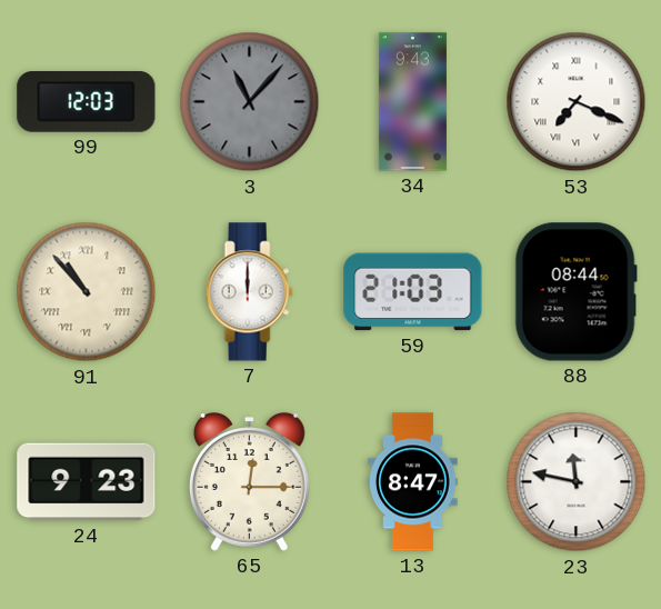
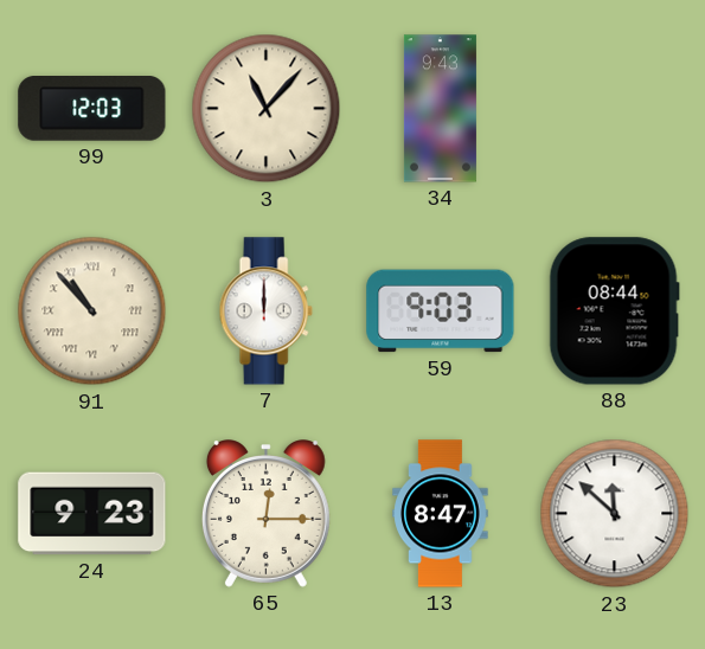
3 dial: grey -> cream (267, 109)
53: 7:19 -> none (577, 102)
59: 21:03 -> 9:03 (441, 311)
23: 11:47 -> 11:52 (615, 514)
